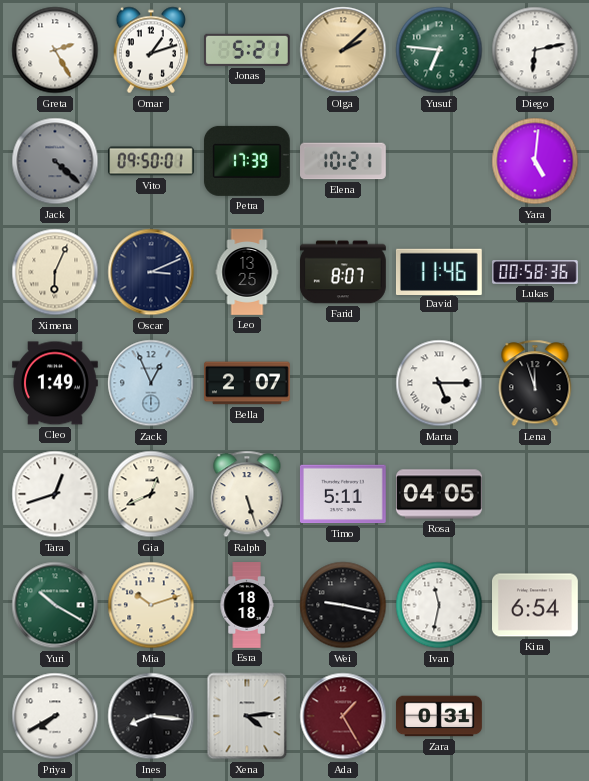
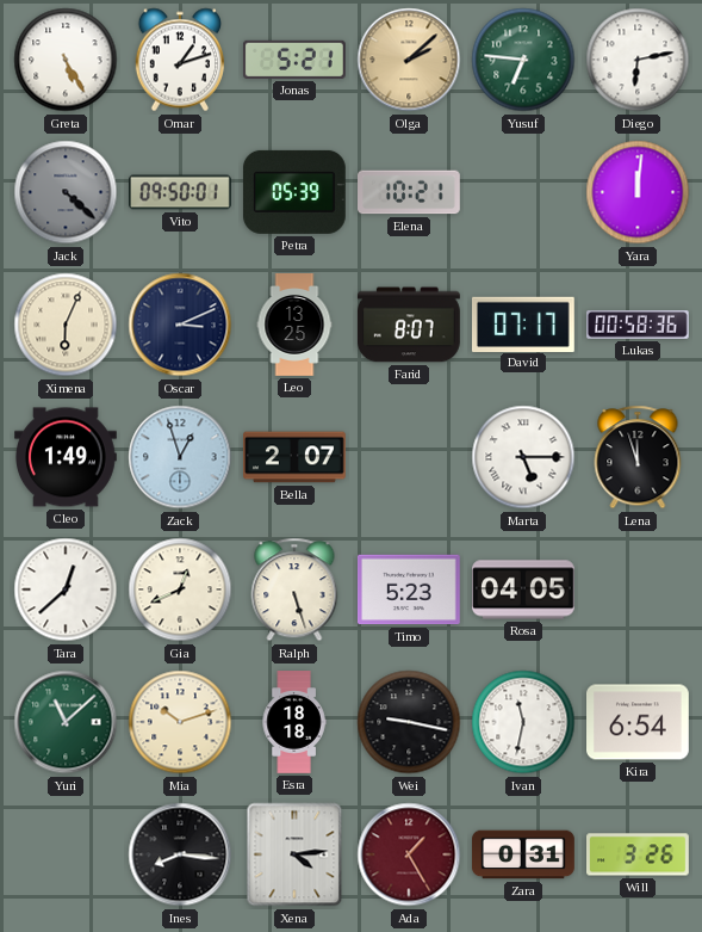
Greta: 2:25 -> 5:25 (66, 60)
Petra: 17:39 -> 05:39 (294, 192)
Yara: 5:01 -> 12:01 (638, 192)
David: 11:46 -> 07:17 (523, 323)
Zack: 12:56 -> 12:57 (180, 457)
Tara: 12:42 -> 12:38 (66, 590)
Timo: 5:11 -> 5:23 (409, 590)
Yuri: 10:20 -> 11:08 (66, 722)
Priya: 7:40 -> none (55, 716)
Will: none -> 3:26 (639, 854)
